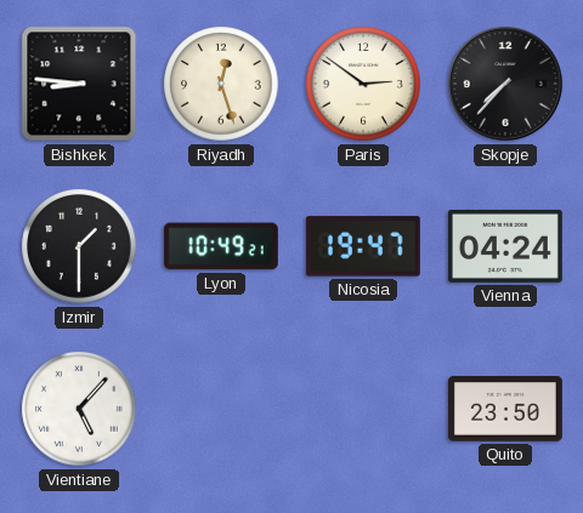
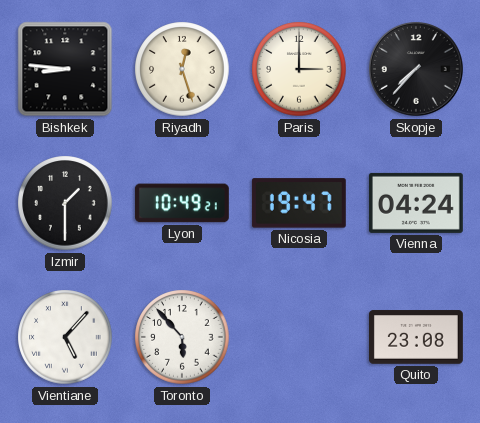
Paris: 2:51 -> 3:00 (299, 69)
Toronto: none -> 5:53 (182, 337)
Quito: 23:50 -> 23:08 (416, 337)
